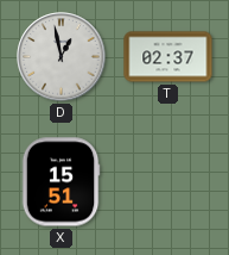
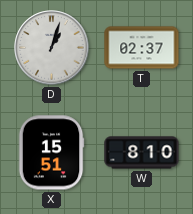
D: 12:58 -> 1:03 (52, 48)
W: none -> 8:10 (142, 153)
